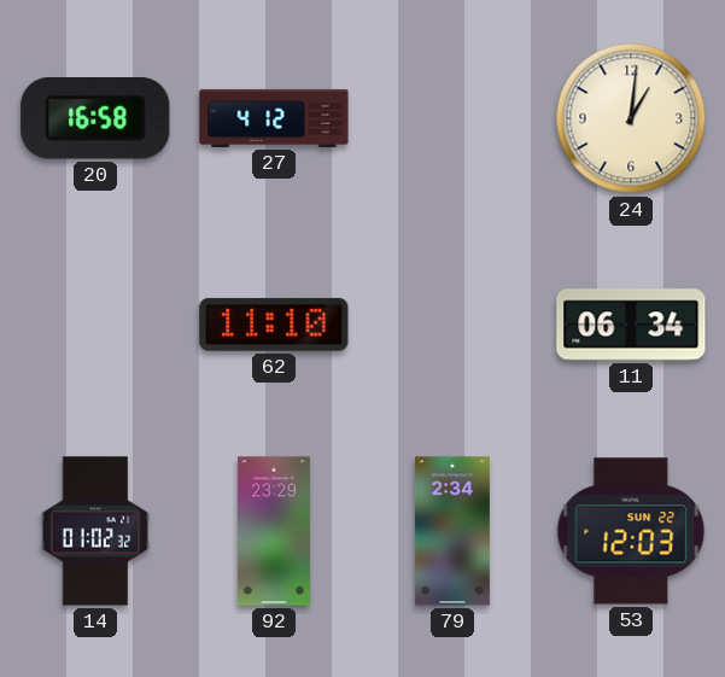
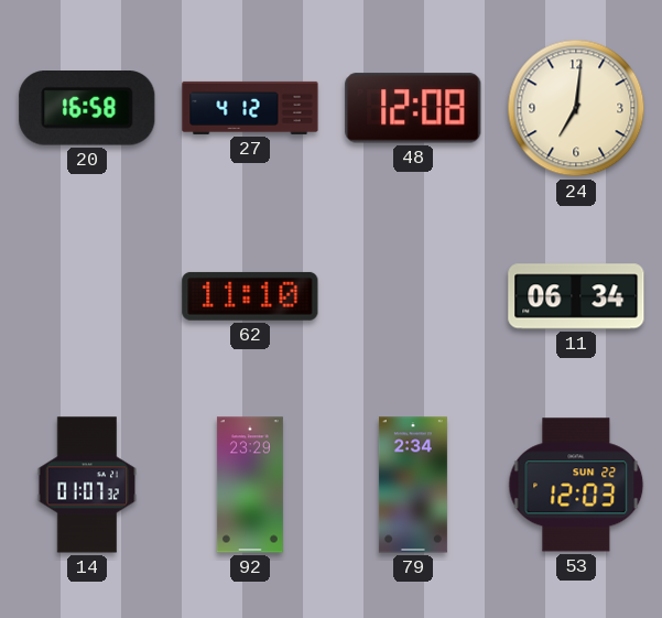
48: none -> 12:08 (413, 108)
24: 1:01 -> 7:01 (576, 108)
14: 01:02 -> 01:07 (87, 485)
